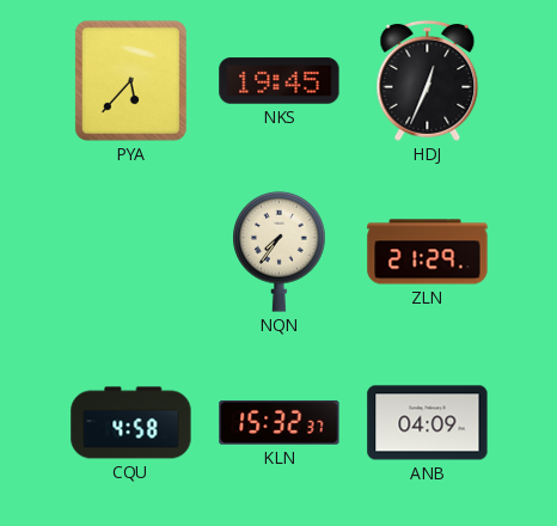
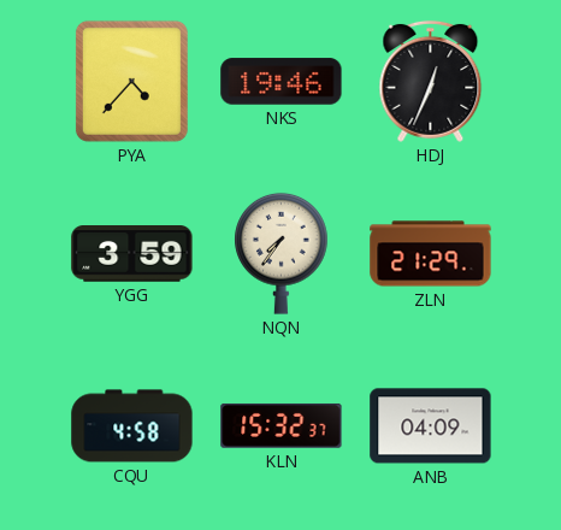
PYA: 5:37 -> 4:37 (131, 81)
NKS: 19:45 -> 19:46 (282, 82)
YGG: none -> 3:59 (132, 254)
